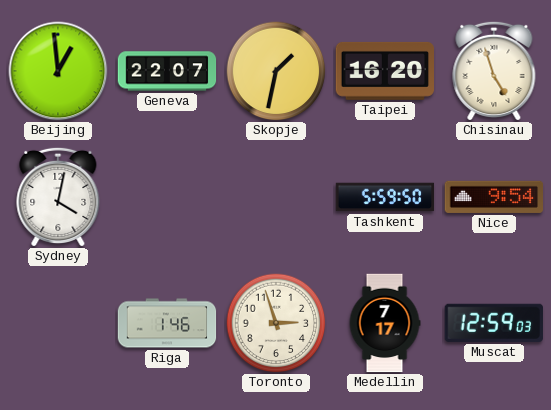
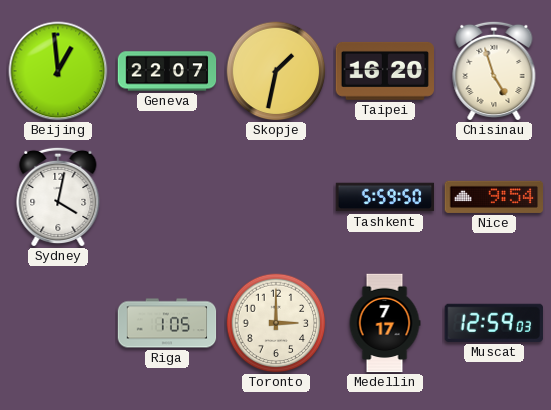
Riga: 1:46 -> 1:05 (167, 323)
Toronto: 2:57 -> 3:00 (276, 323)
